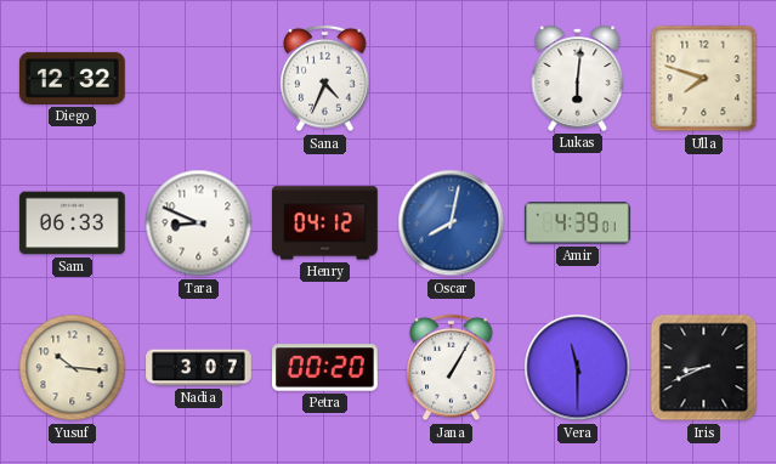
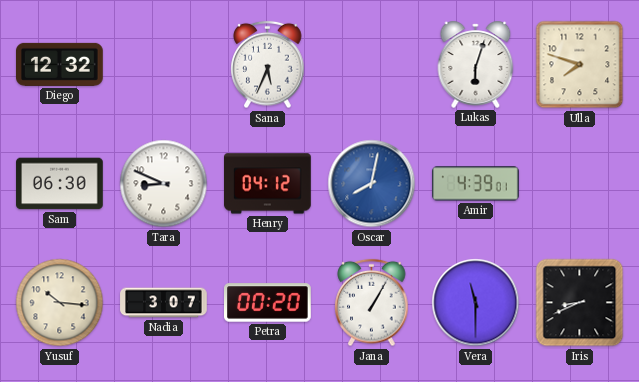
Sana: 4:34 -> 5:34 (268, 65)
Lukas: 6:01 -> 6:03 (476, 64)
Sam: 06:33 -> 06:30 (60, 184)
